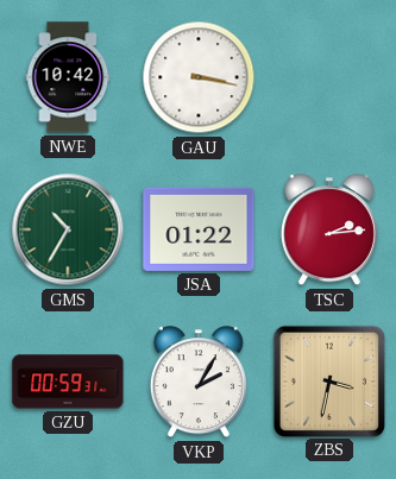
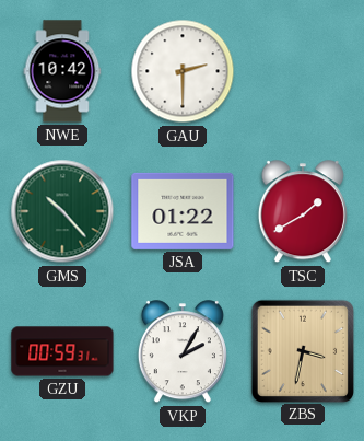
GAU: 3:17 -> 2:30 (183, 71)
GMS: 10:35 -> 10:23 (62, 211)
TSC: 2:14 -> 1:40 (303, 212)
